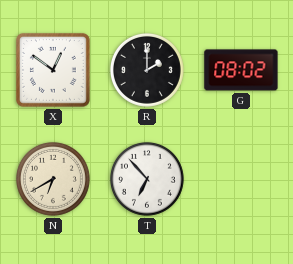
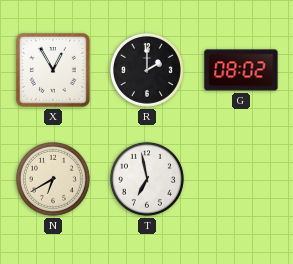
X: 12:51 -> 12:55 (53, 70)
T: 6:53 -> 6:58 (147, 179)
